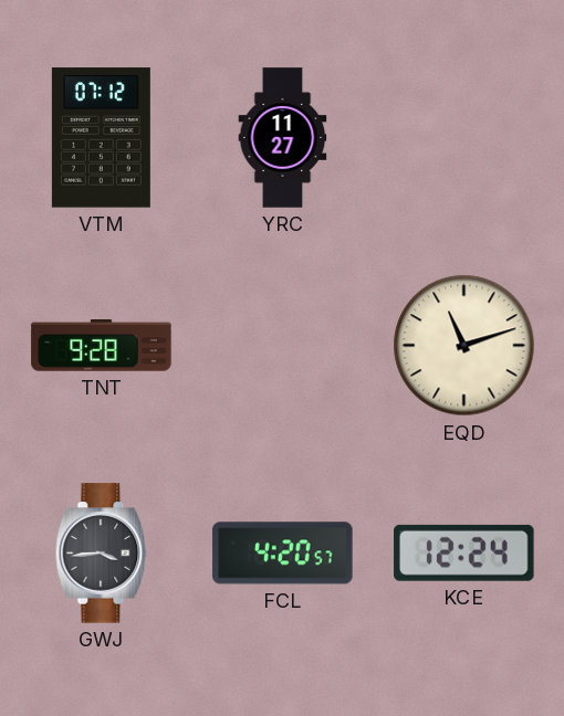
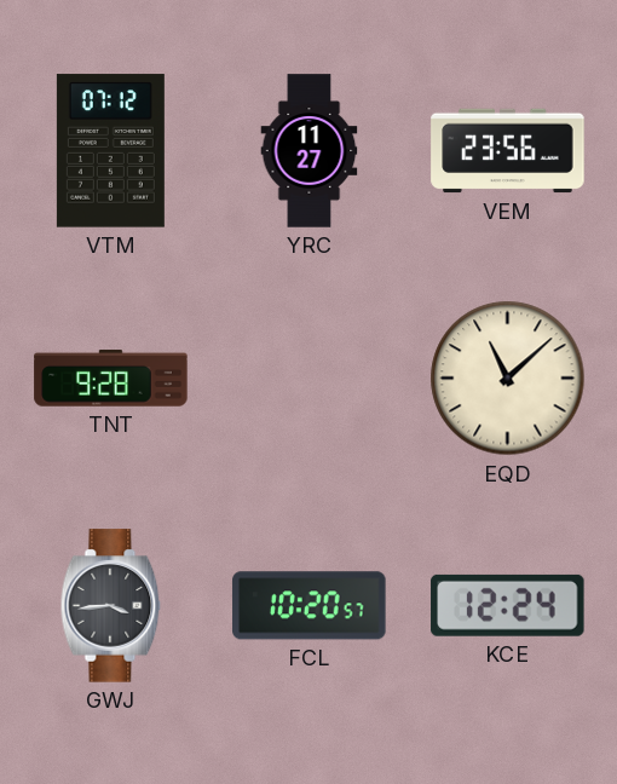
VEM: none -> 23:56 (508, 151)
EQD: 11:12 -> 11:08 (508, 379)
FCL: 4:20 -> 10:20 (310, 606)
